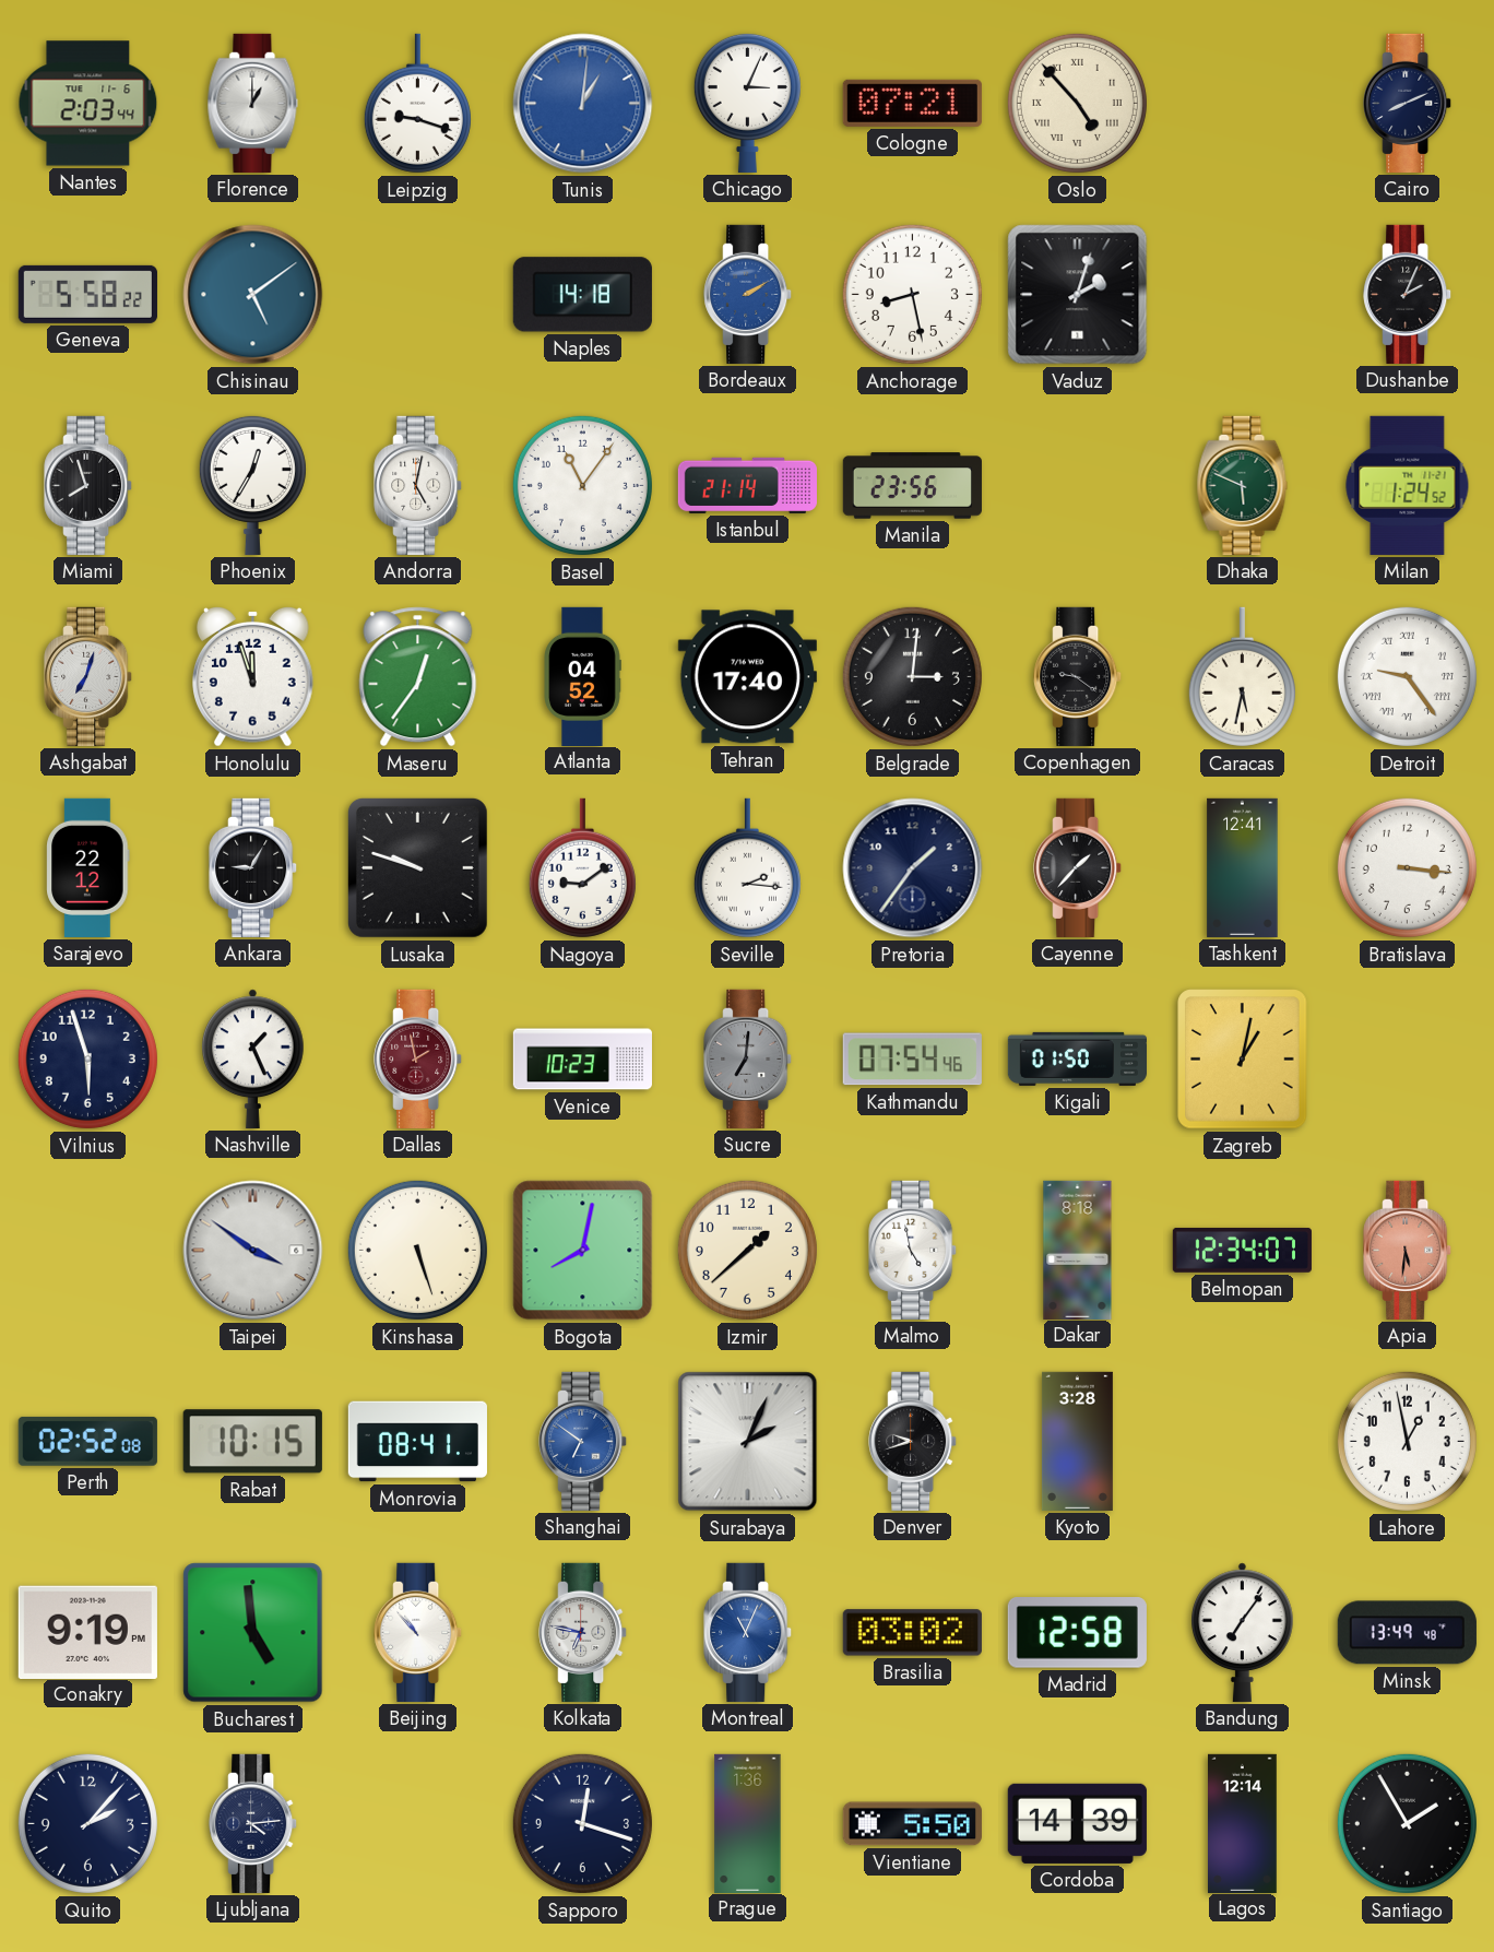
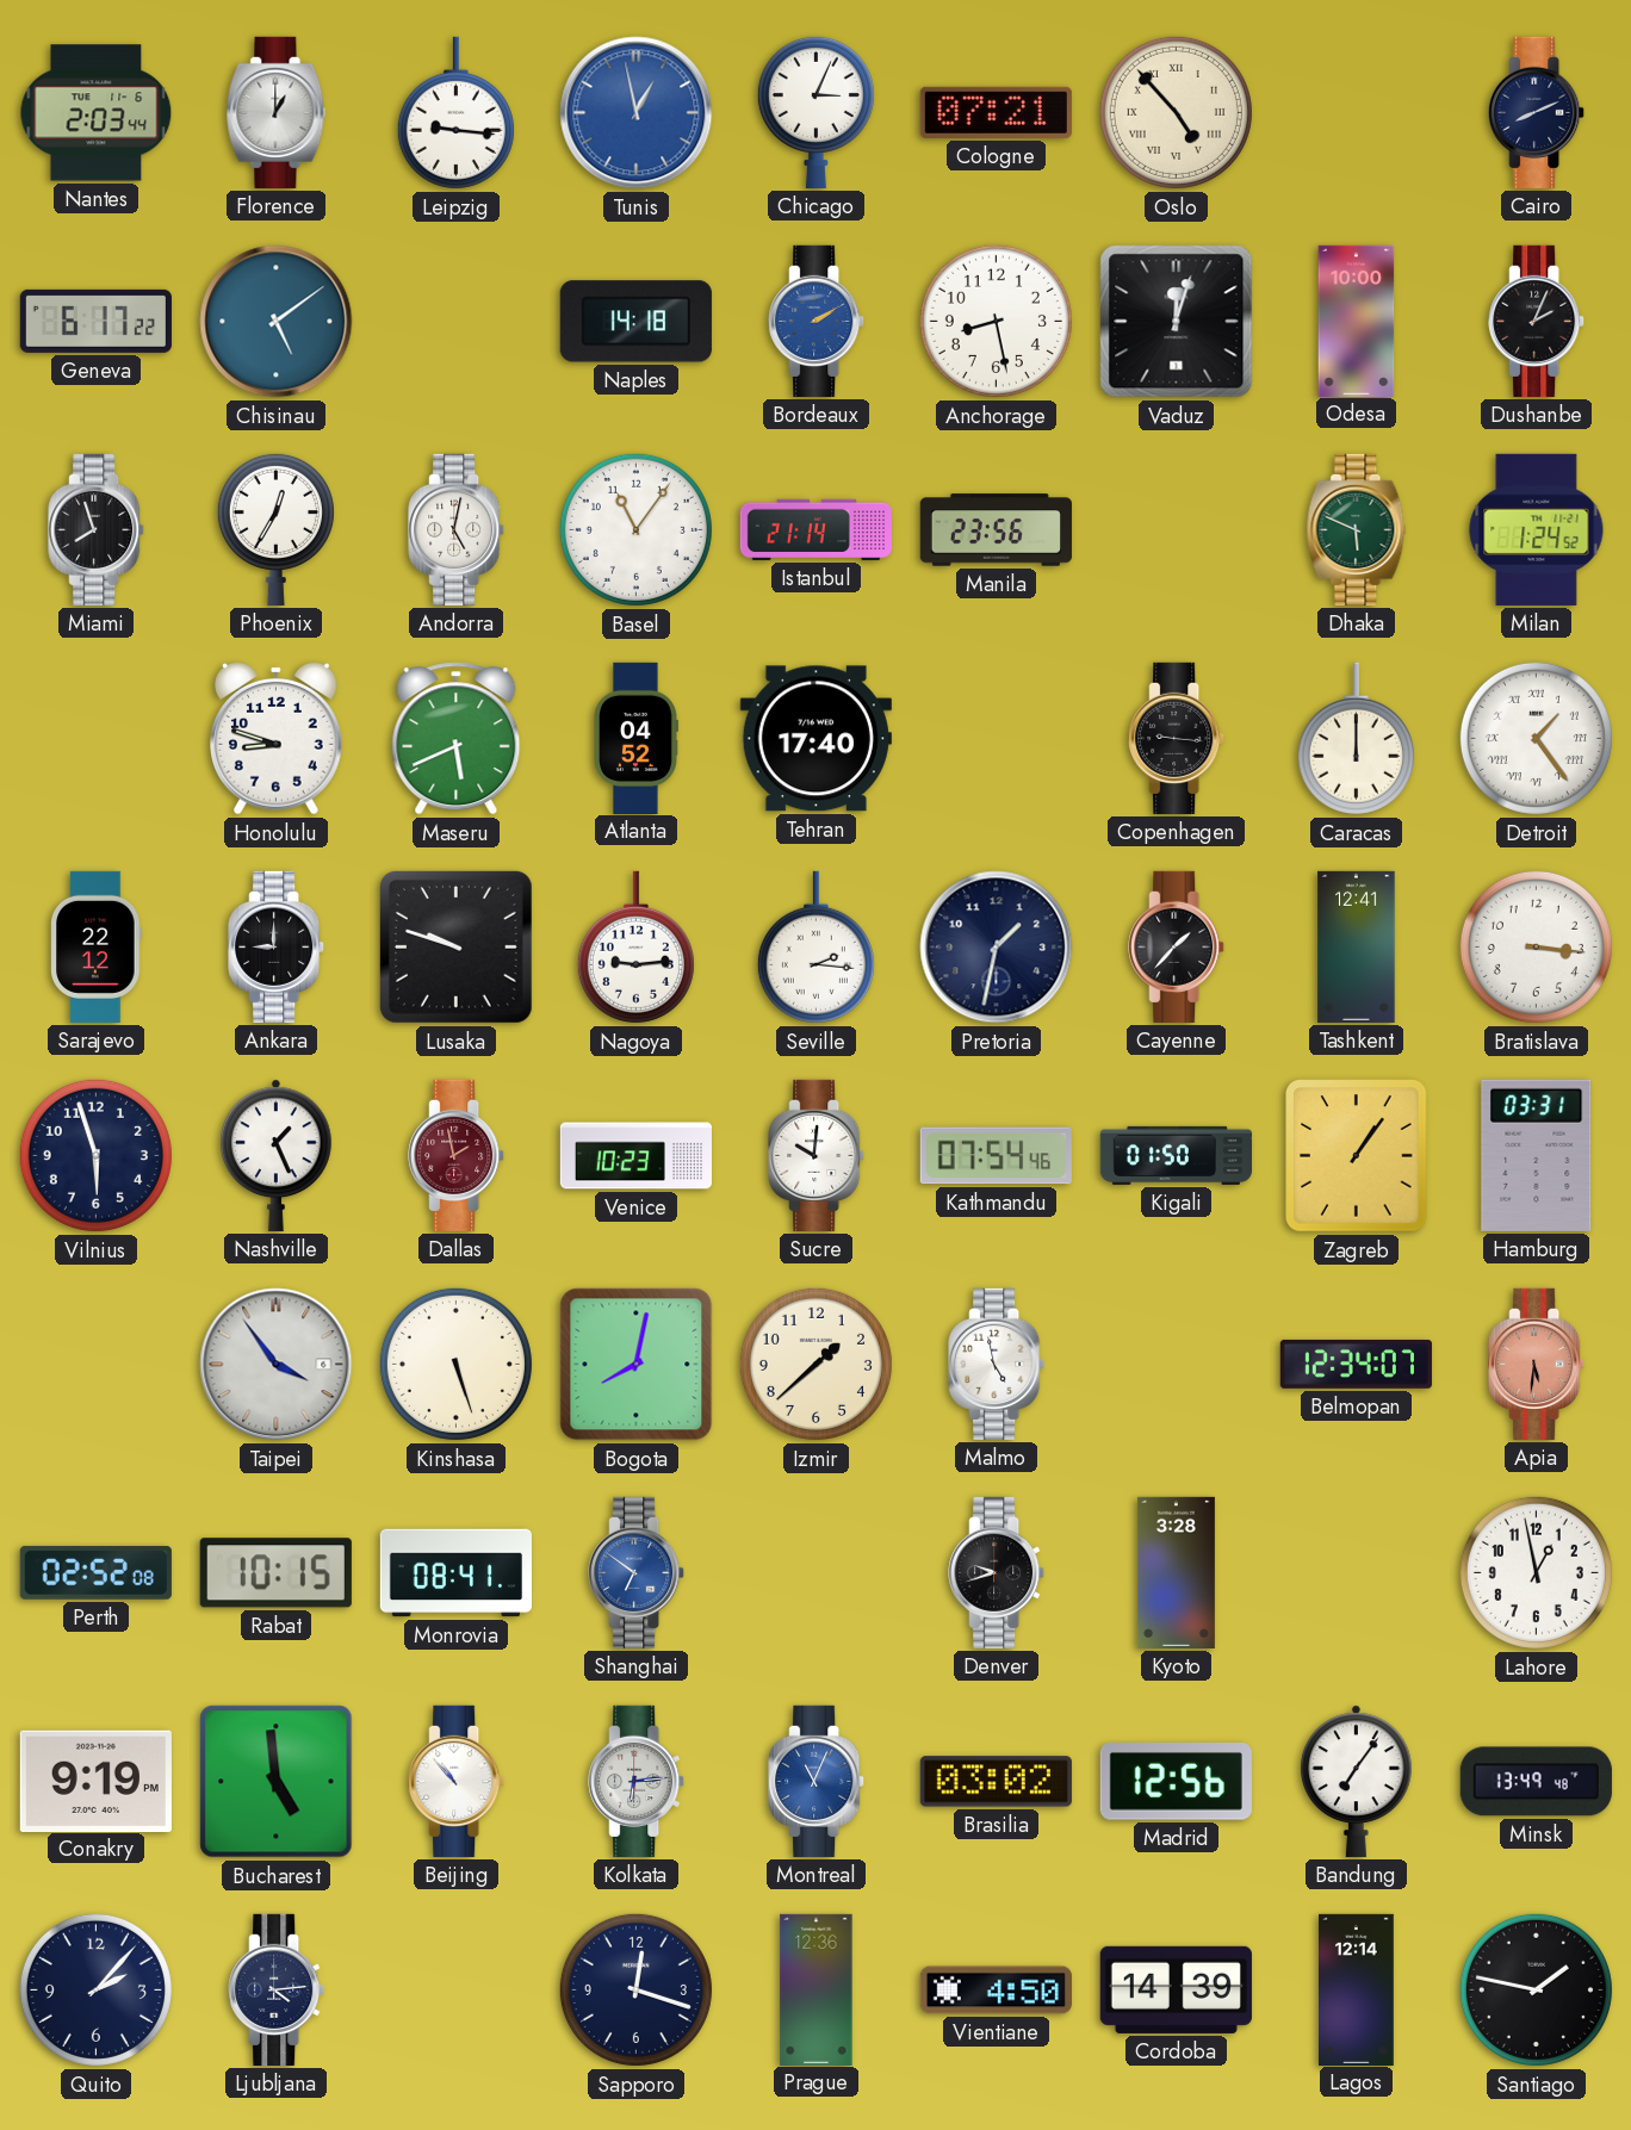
Leipzig: 9:18 -> 9:16 (455, 113)
Tunis: 1:01 -> 12:58 (637, 113)
Geneva: 5:58 -> 6:17 (95, 321)
Vaduz: 2:03 -> 12:03 (1177, 322)
Odesa: none -> 10:00 (1357, 321)
Ashgabat: 7:03 -> none (88, 676)
Honolulu: 11:57 -> 8:48 (277, 738)
Maseru: 12:36 -> 5:41 (457, 739)
Belgrade: 3:01 -> none (912, 676)
Copenhagen: 9:21 -> 9:16 (1177, 738)
Caracas: 5:32 -> 12:00 (1356, 739)
Detroit: 9:24 -> 1:24 (1536, 738)
Ankara: 9:05 -> 9:00 (277, 946)
Nagoya: 9:09 -> 9:14 (635, 948)
Pretoria: 1:36 -> 1:32 (997, 948)
Sucre: 7:01 -> 10:01 (817, 1155)
Sucre dial: grey -> white (817, 1155)
Zagreb: 1:02 -> 1:06 (1357, 1156)
Hamburg: none -> 03:31 (1537, 1155)
Taipei: 3:51 -> 3:54 (277, 1365)
Dakar: 8:18 -> none (1078, 1250)
Surabaya: 2:04 -> none (748, 1442)
Kolkata: 6:47 -> 6:14 (637, 1781)
Madrid: 12:58 -> 12:56 (1176, 1782)
Prague: 1:36 -> 12:36 (817, 1989)
Vientiane: 5:50 -> 4:50 (996, 1991)
Santiago: 1:55 -> 1:47 (1536, 1989)
